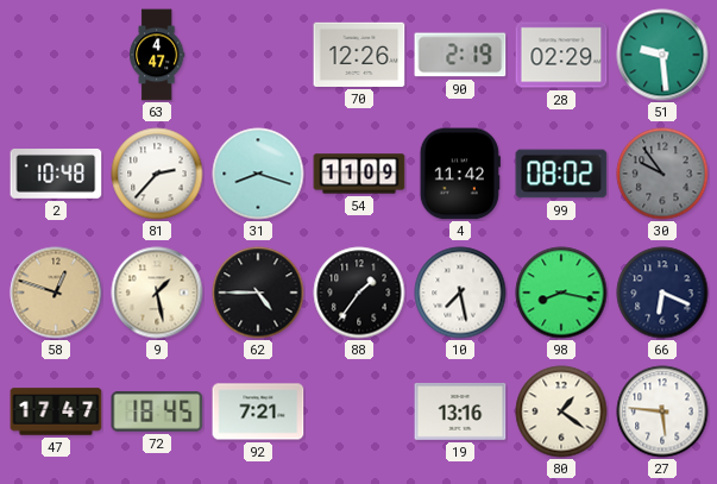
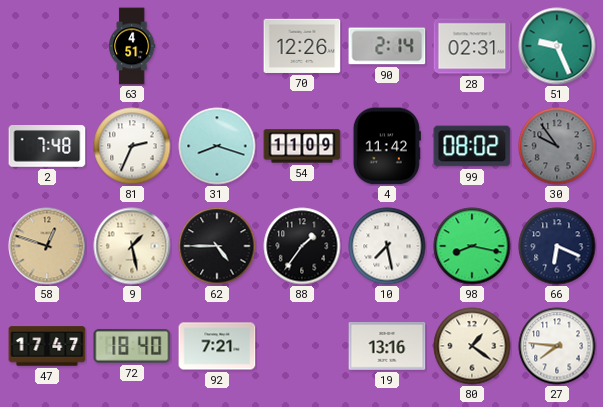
63: 4:47 -> 4:51 (132, 46)
90: 2:19 -> 2:14 (387, 46)
28: 02:29 -> 02:31 (472, 46)
51: 9:29 -> 9:26 (557, 46)
2: 10:48 -> 7:48 (47, 147)
81: 2:37 -> 2:34 (132, 146)
72: 18:45 -> 18:40 (132, 346)
27: 5:46 -> 7:46 (557, 346)
